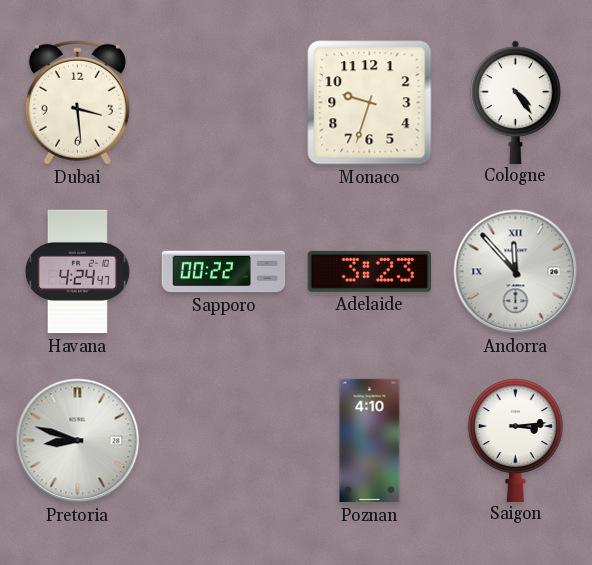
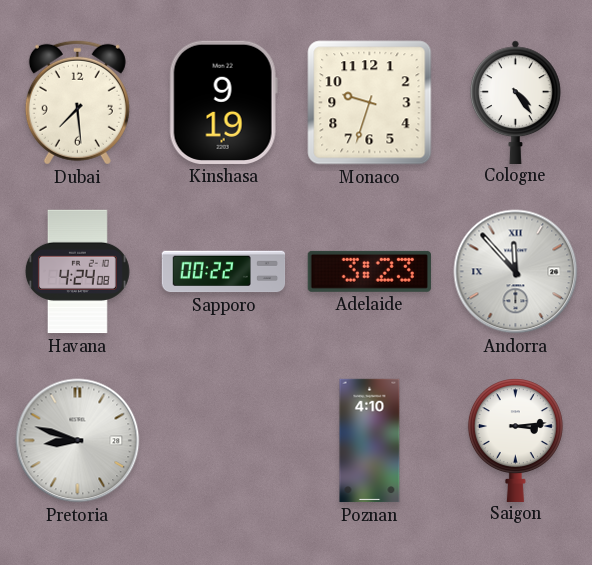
Dubai: 3:29 -> 7:29 (77, 102)
Kinshasa: none -> 9:19 (223, 102)
Havana: 4:24:47 -> 4:24:08 (77, 272)
